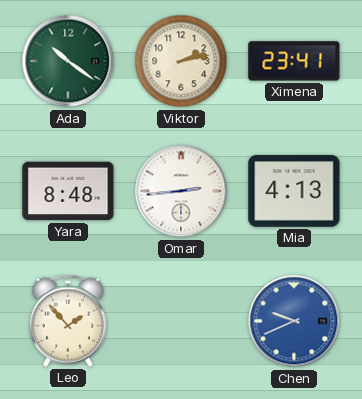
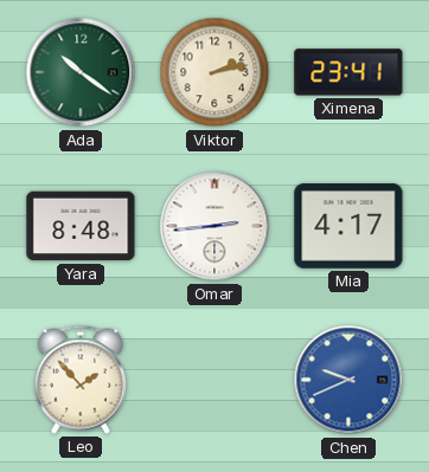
Mia: 4:13 -> 4:17 (348, 226)
